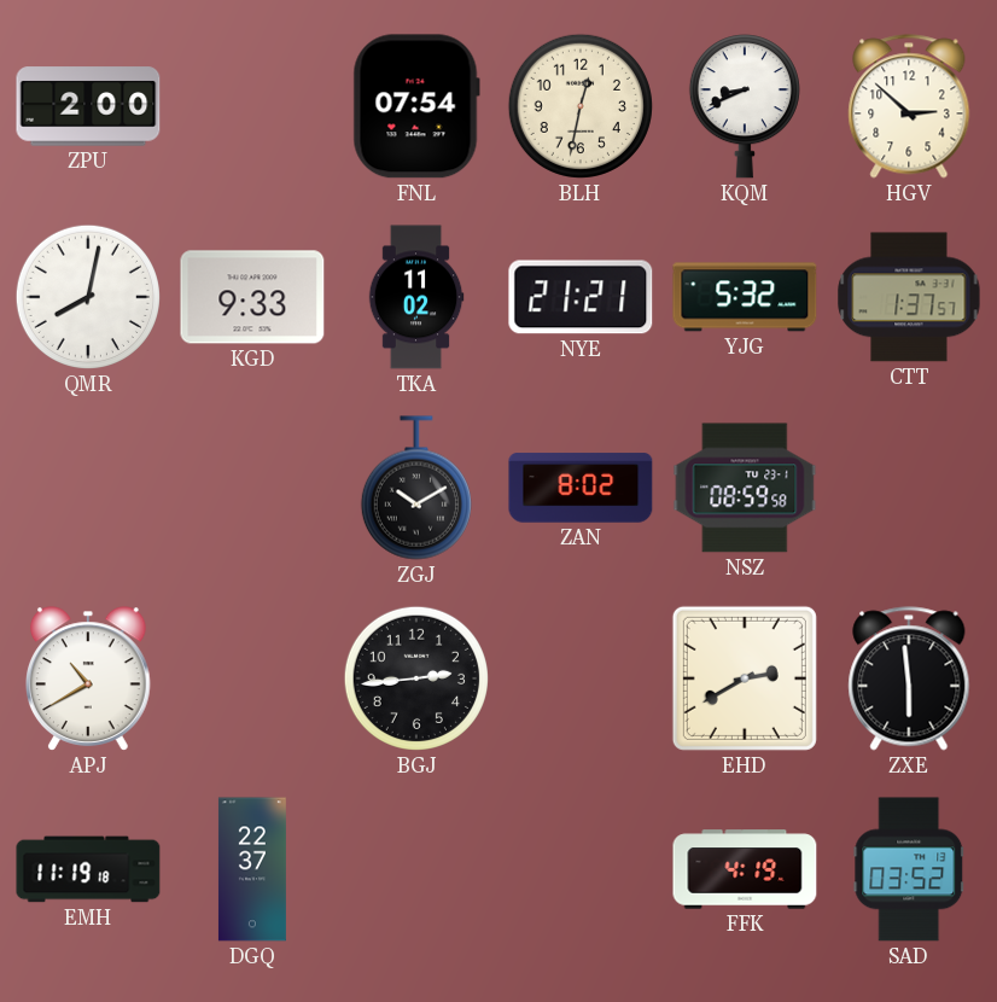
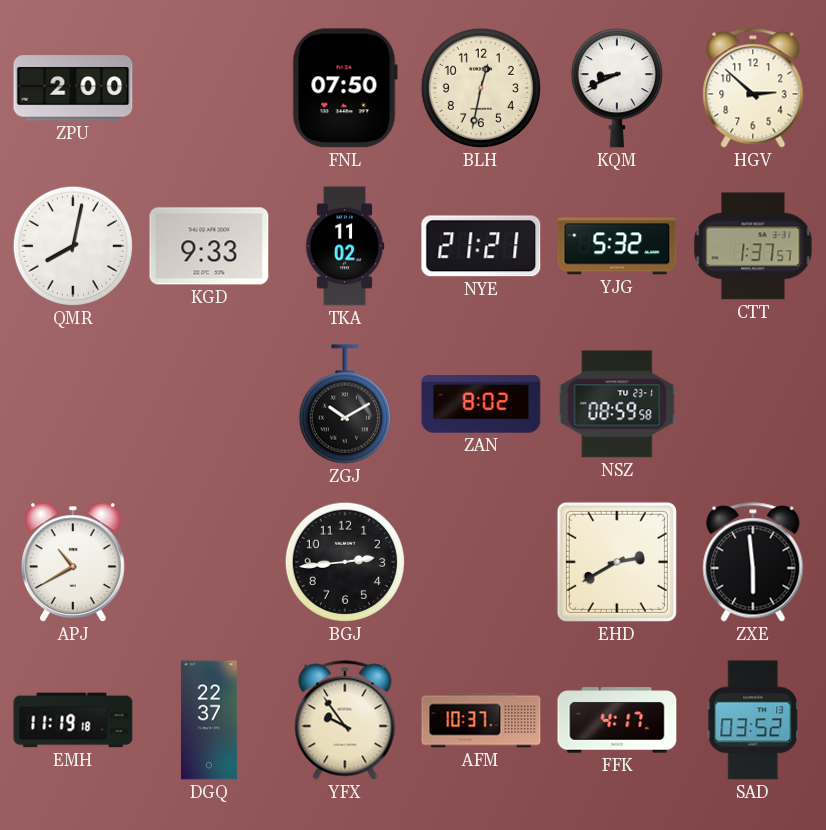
FNL: 07:54 -> 07:50 (345, 88)
YFX: none -> 9:54 (345, 720)
AFM: none -> 10:37 (481, 720)
FFK: 4:19 -> 4:17 (617, 720)
